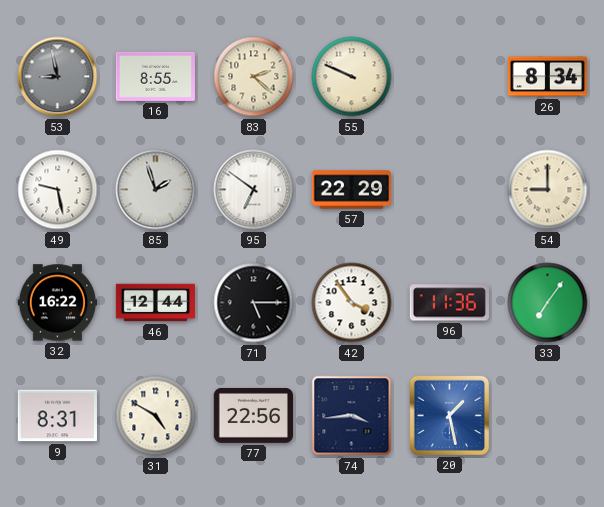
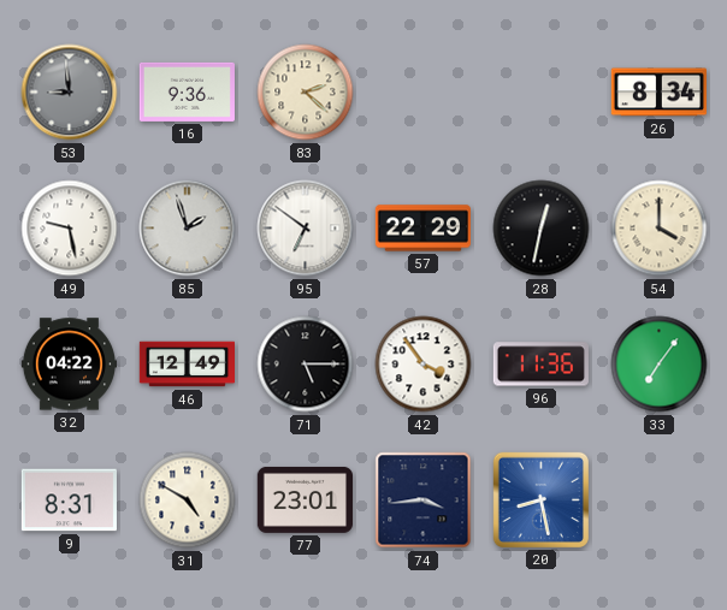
53: 8:58 -> 8:59 (70, 93)
16: 8:55 -> 9:36 (187, 91)
55: 9:49 -> none (352, 77)
28: none -> 12:32 (542, 229)
54: 9:00 -> 4:00 (660, 229)
32: 16:22 -> 04:22 (69, 365)
46: 12:44 -> 12:49 (187, 365)
77: 22:56 -> 23:01 (305, 499)
20: 1:28 -> 8:28 (540, 499)
